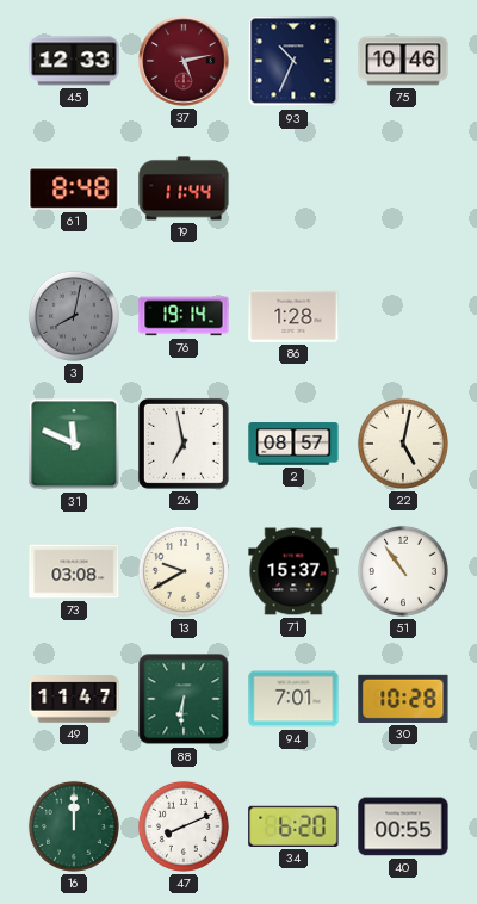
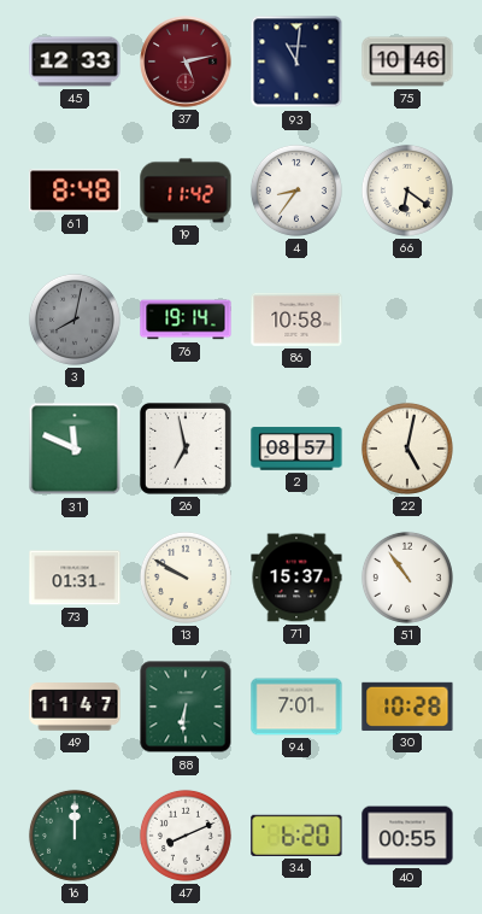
93: 10:34 -> 11:01 (296, 61)
19: 11:44 -> 11:42 (186, 191)
4: none -> 8:36 (296, 191)
66: none -> 6:21 (407, 191)
86: 1:28 -> 10:58 (296, 320)
73: 03:08 -> 01:31 (75, 578)
13: 9:40 -> 9:50 (186, 578)
